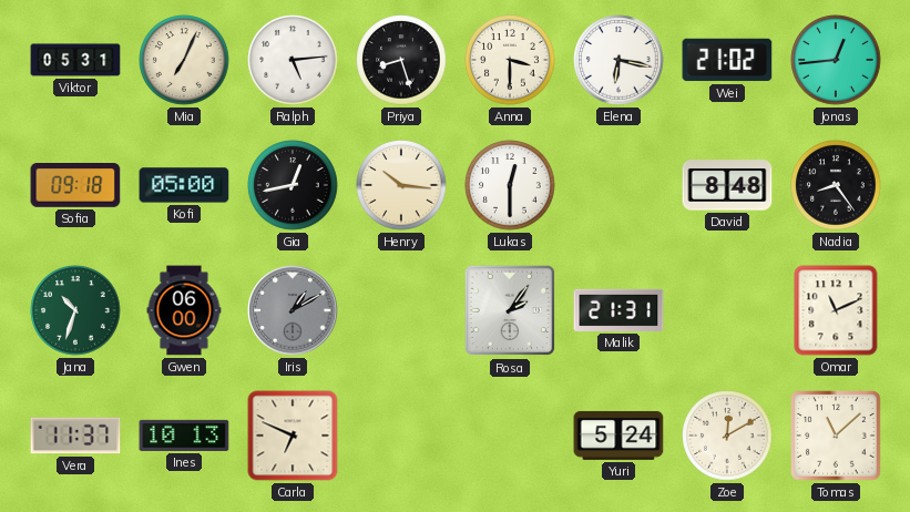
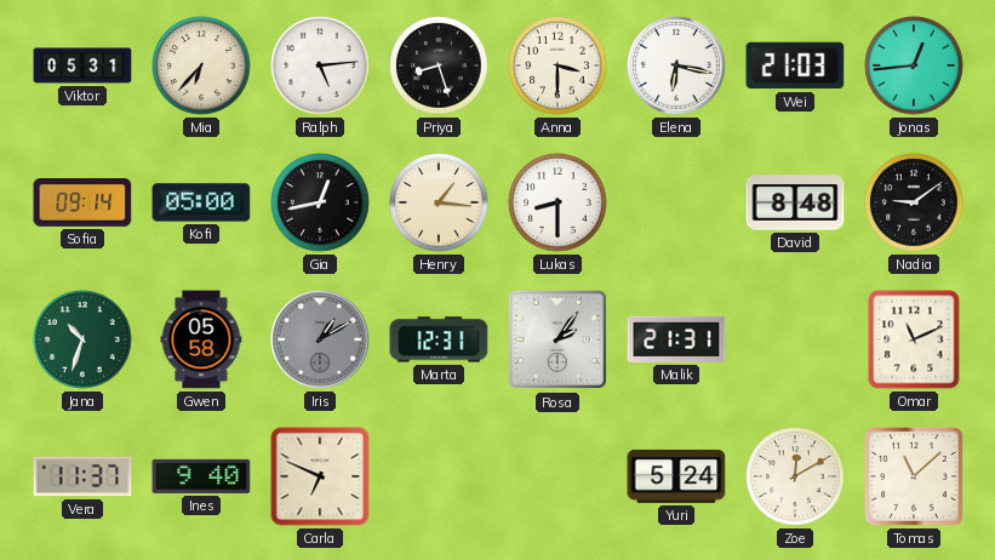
Mia: 7:04 -> 6:37 (201, 65)
Wei: 21:02 -> 21:03 (795, 65)
Sofia: 09:18 -> 09:14 (82, 204)
Henry: 10:16 -> 1:16 (439, 202)
Lukas: 12:30 -> 8:30 (557, 202)
Nadia: 8:24 -> 9:09 (914, 202)
Gwen: 06:00 -> 05:58 (201, 339)
Marta: none -> 12:31 (439, 339)
Ines: 10:13 -> 9:40 (201, 476)
